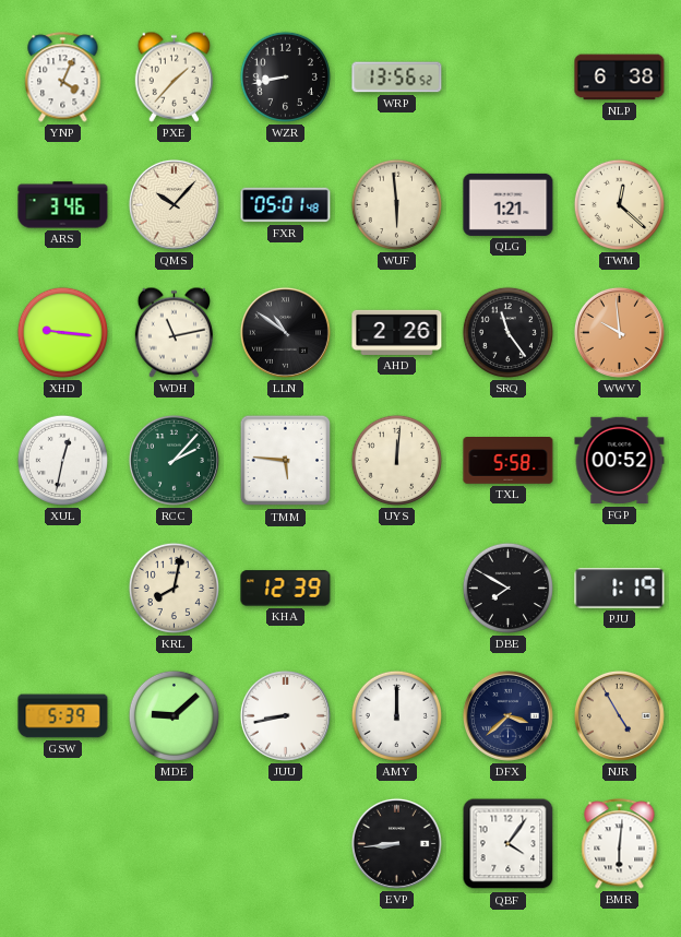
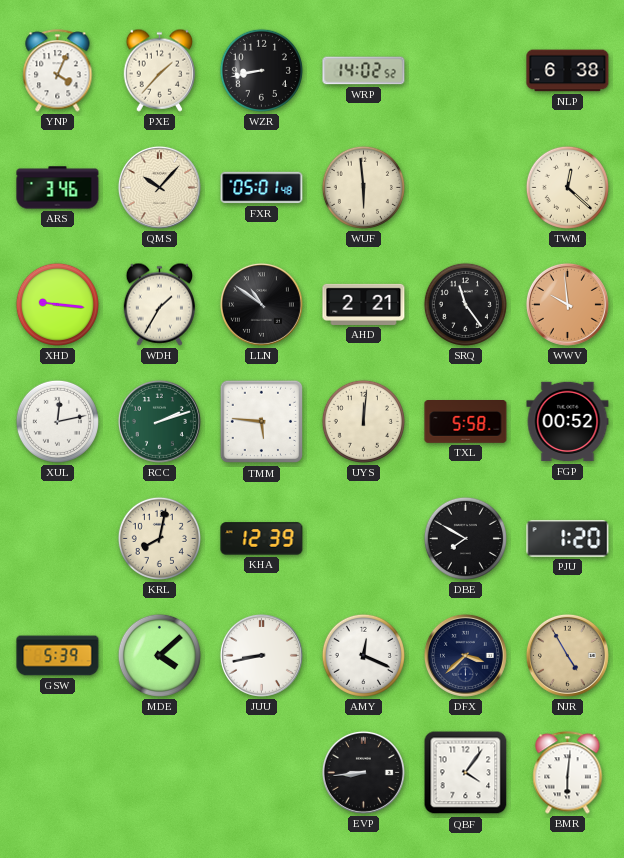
WRP: 13:56 -> 14:02 (364, 71)
QLG: 1:21 -> none (509, 204)
WDH: 11:13 -> 1:35 (160, 304)
AHD: 2:26 -> 2:21 (364, 304)
XUL: 12:32 -> 12:13 (57, 421)
RCC: 2:07 -> 2:12 (159, 421)
PJU: 1:19 -> 1:20 (568, 539)
MDE: 9:08 -> 4:08 (159, 655)
AMY: 12:00 -> 12:19 (363, 655)
